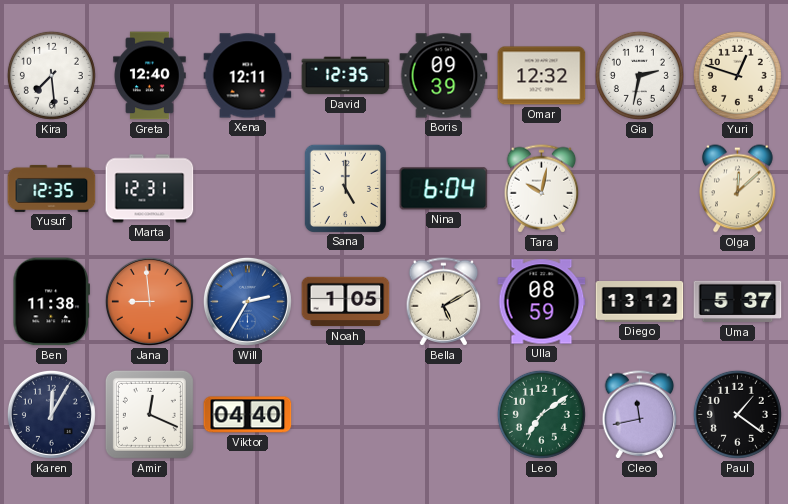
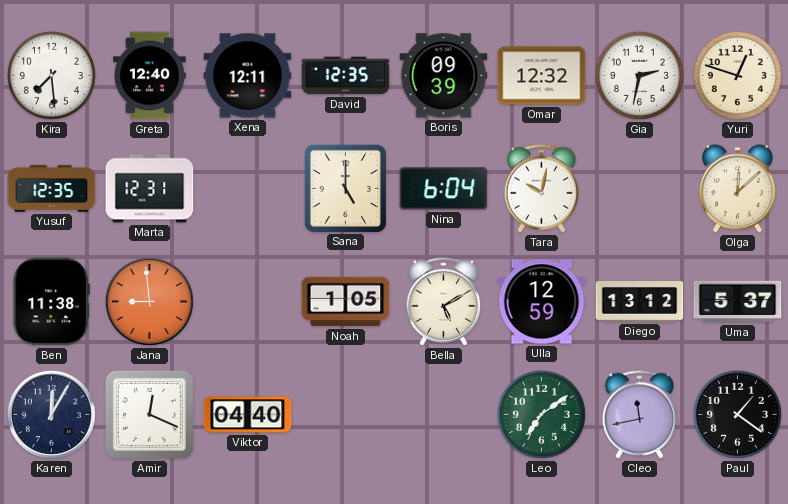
Will: 2:35 -> none (247, 301)
Ulla: 08:59 -> 12:59 (542, 302)
